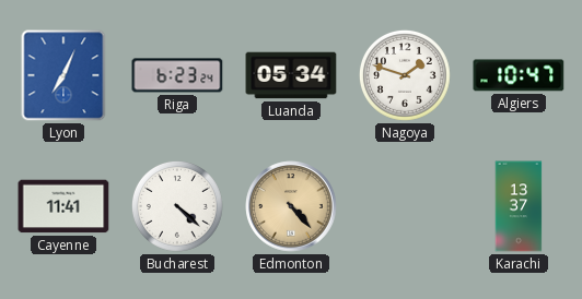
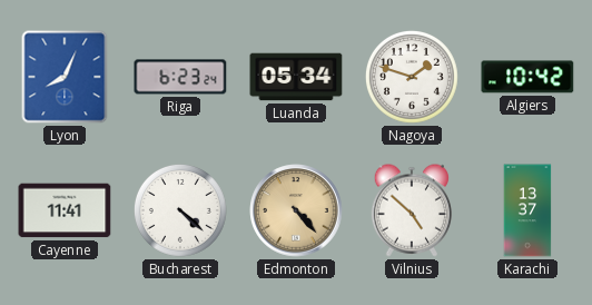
Lyon: 7:04 -> 8:04 (65, 77)
Algiers: 10:47 -> 10:42 (527, 77)
Vilnius: none -> 4:52 (411, 210)
